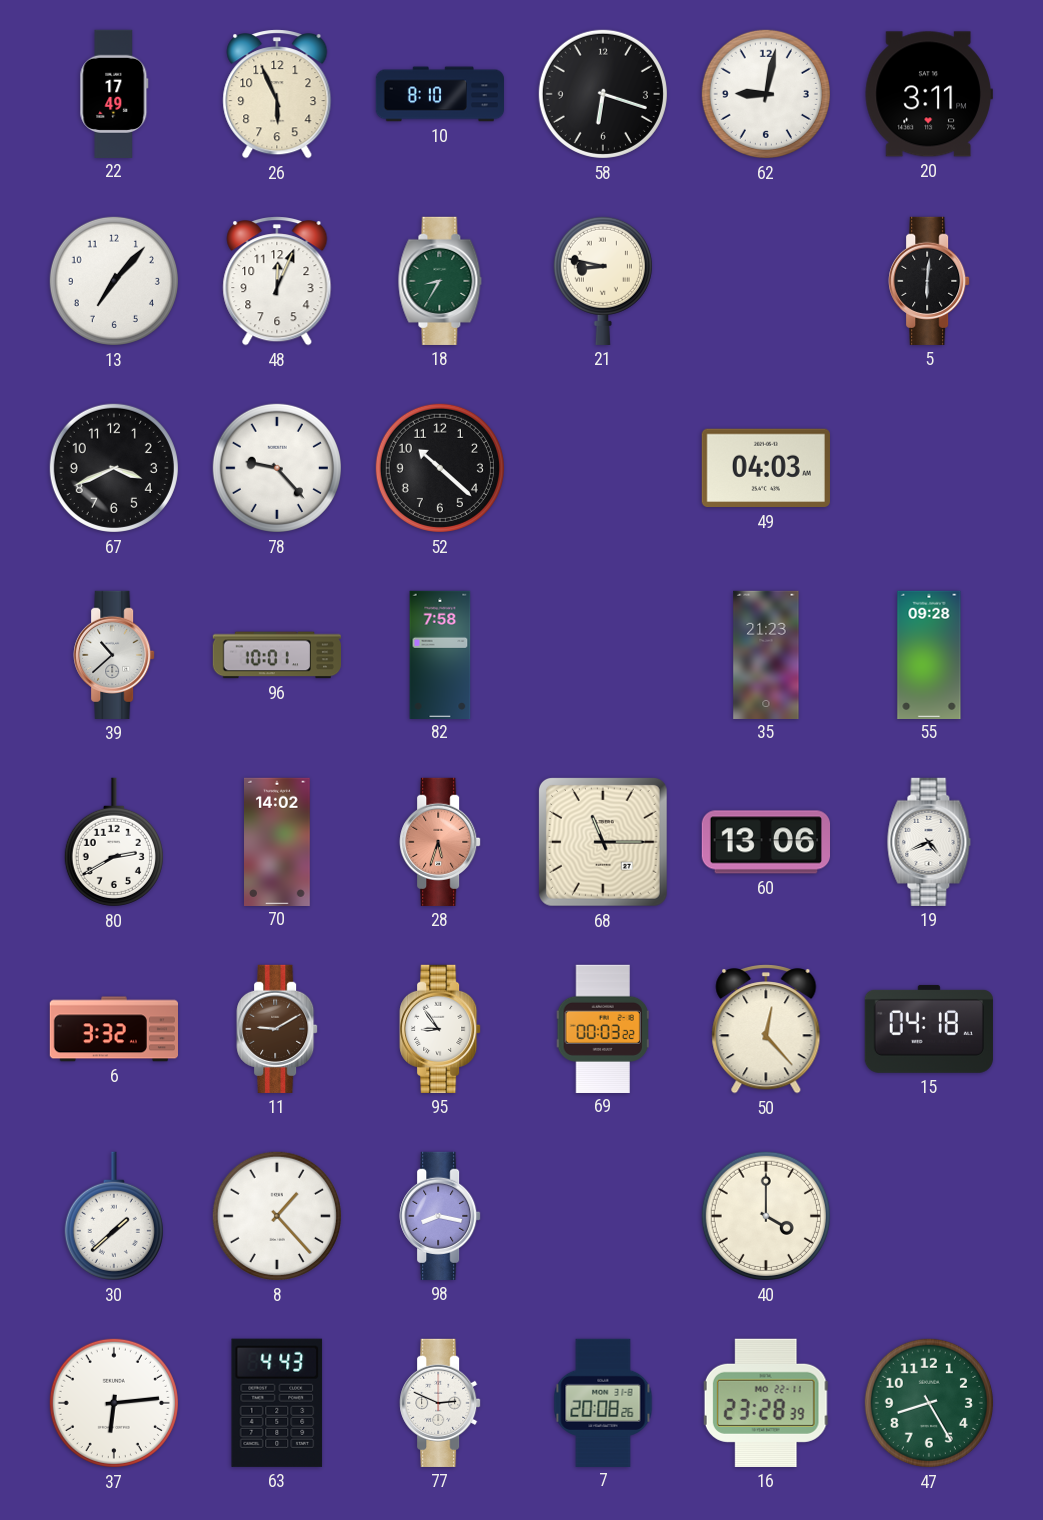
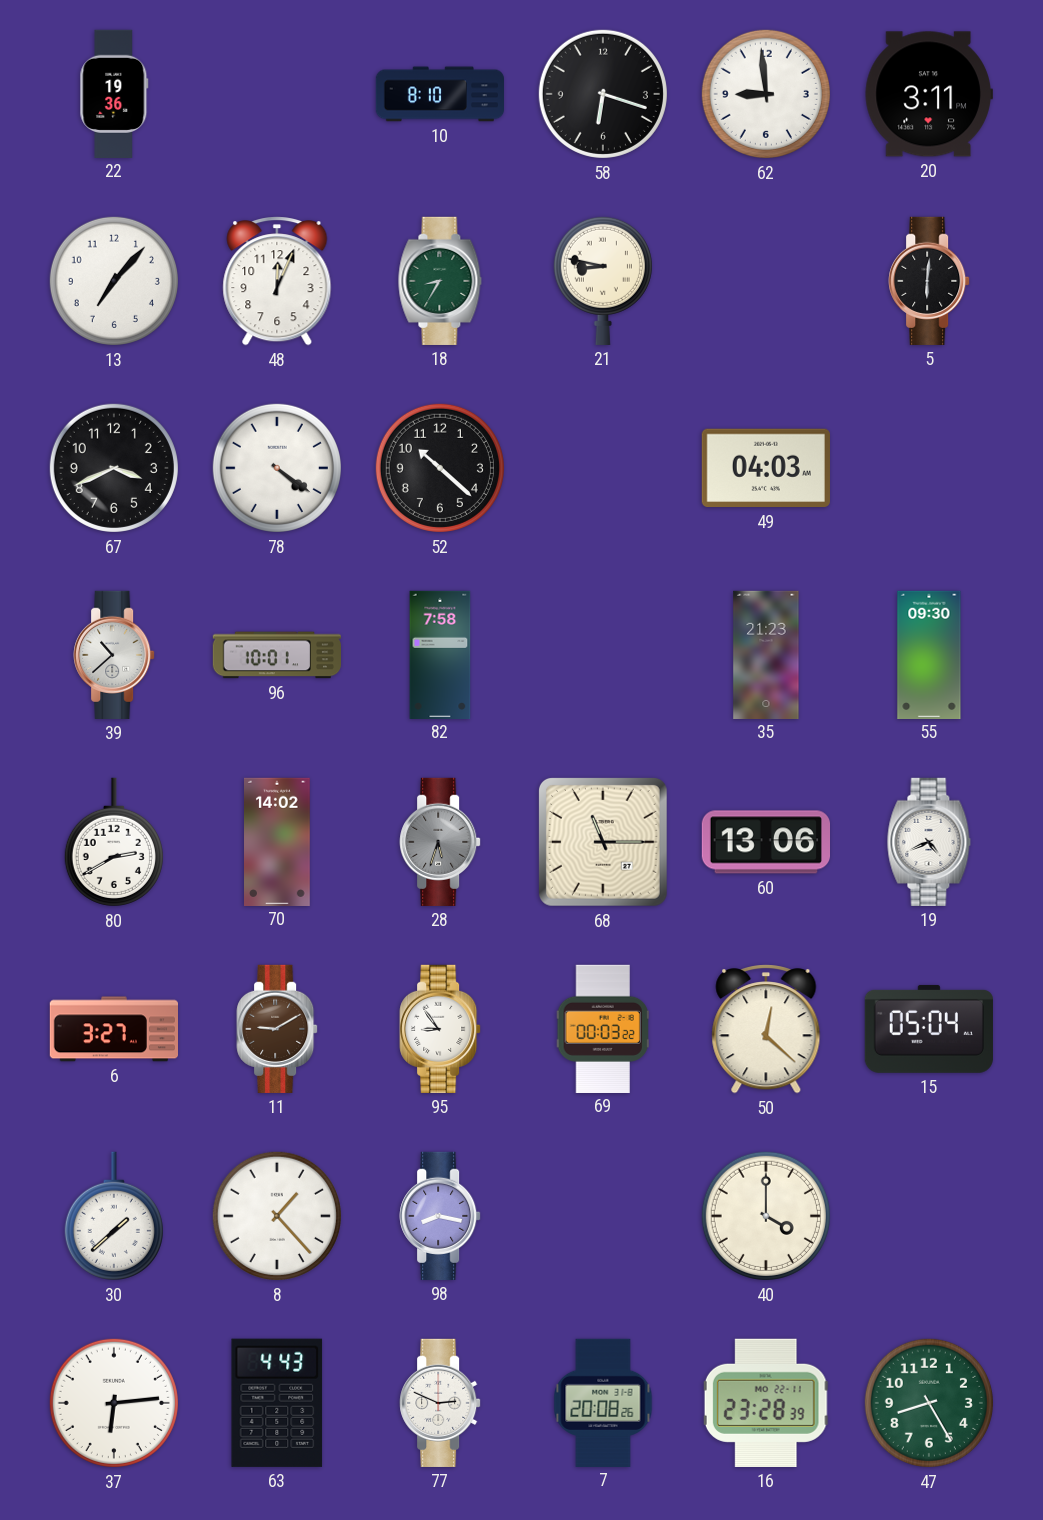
22: 17:49 -> 19:36 (114, 93)
26: 5:56 -> none (277, 94)
62: 9:02 -> 8:59 (766, 94)
78: 9:23 -> 4:21 (277, 468)
55: 09:28 -> 09:30 (929, 654)
28 dial: salmon -> grey (440, 842)
6: 3:32 -> 3:27 (113, 1029)
50: 12:23 -> 12:22 (766, 1029)
15: 04:18 -> 05:04 (929, 1029)
